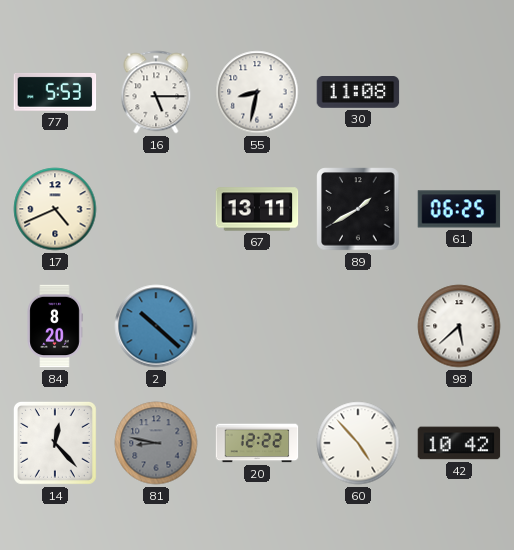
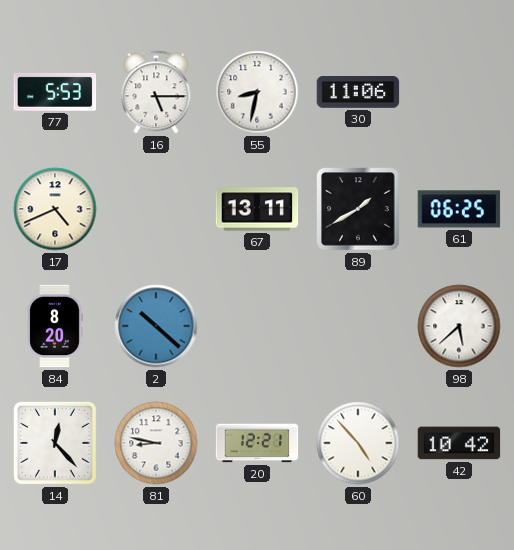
30: 11:08 -> 11:06 (358, 92)
81 dial: grey -> white (156, 443)
20: 12:22 -> 12:21 (257, 443)
